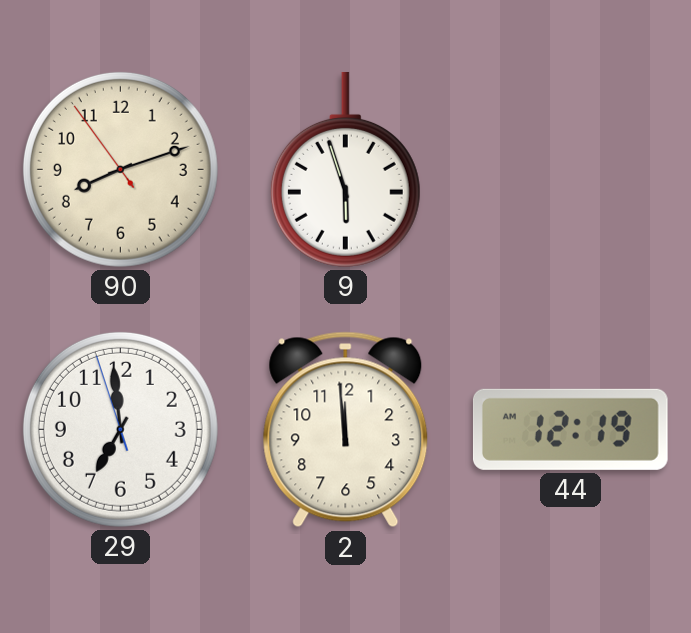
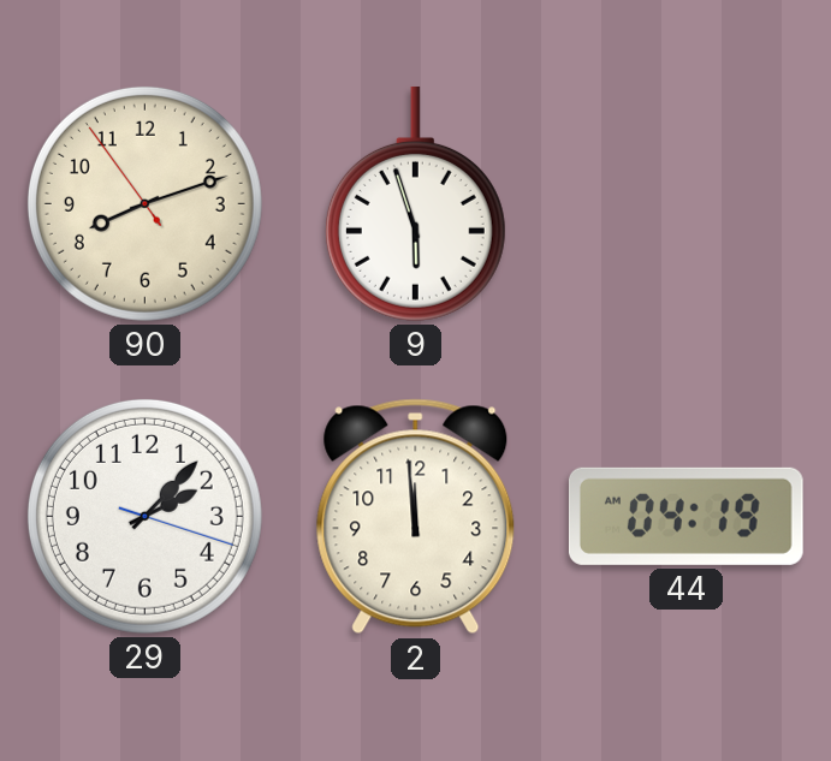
29: 6:58 -> 2:07 (144, 516)
44: 12:19 -> 04:19 (685, 516)
